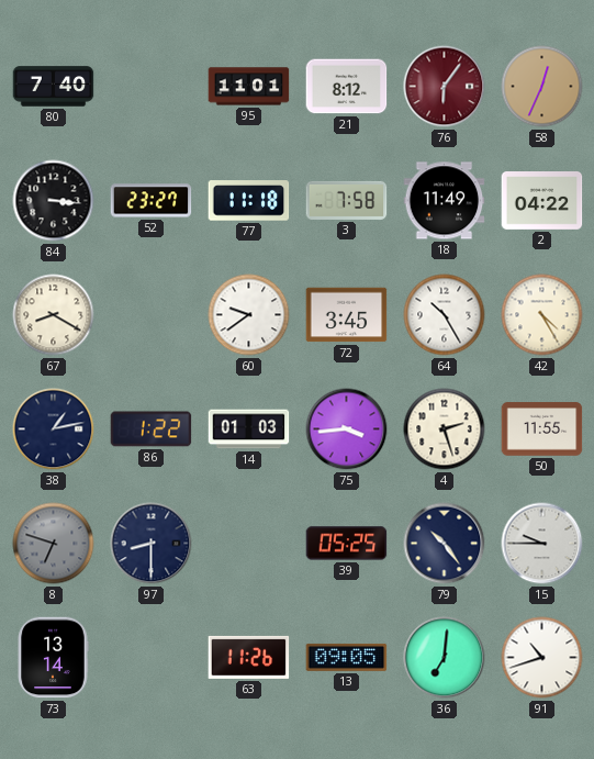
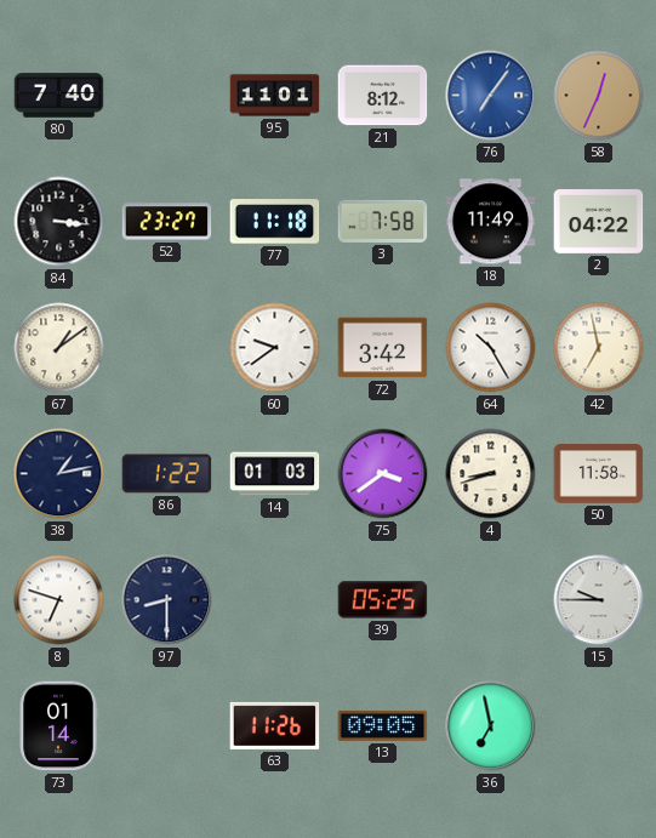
76: 6:06 -> 7:06 (491, 96)
76 dial: burgundy -> blue (491, 96)
67: 8:20 -> 1:09 (59, 348)
72: 3:45 -> 3:42 (383, 348)
42: 4:25 -> 6:58 (599, 348)
75: 3:44 -> 3:39 (383, 474)
4: 2:27 -> 8:42 (491, 474)
50: 11:55 -> 11:58 (599, 474)
8 dial: grey -> white (59, 600)
79: 10:24 -> none (445, 544)
73: 13:14 -> 01:14 (58, 726)
36: 7:01 -> 6:58 (491, 726)
91: 10:42 -> none (542, 658)
